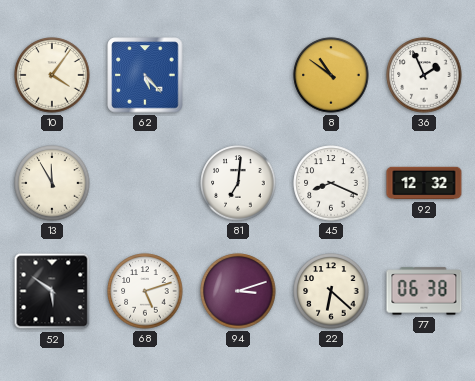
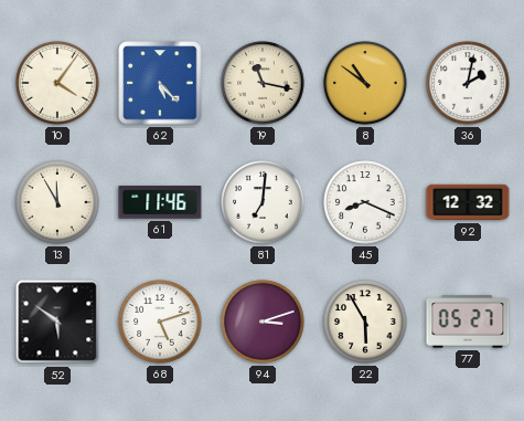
19: none -> 11:17 (263, 83)
36: 1:56 -> 2:02 (468, 83)
61: none -> 11:46 (160, 202)
22: 6:22 -> 5:55 (365, 322)
77: 06:38 -> 05:27 (468, 322)
